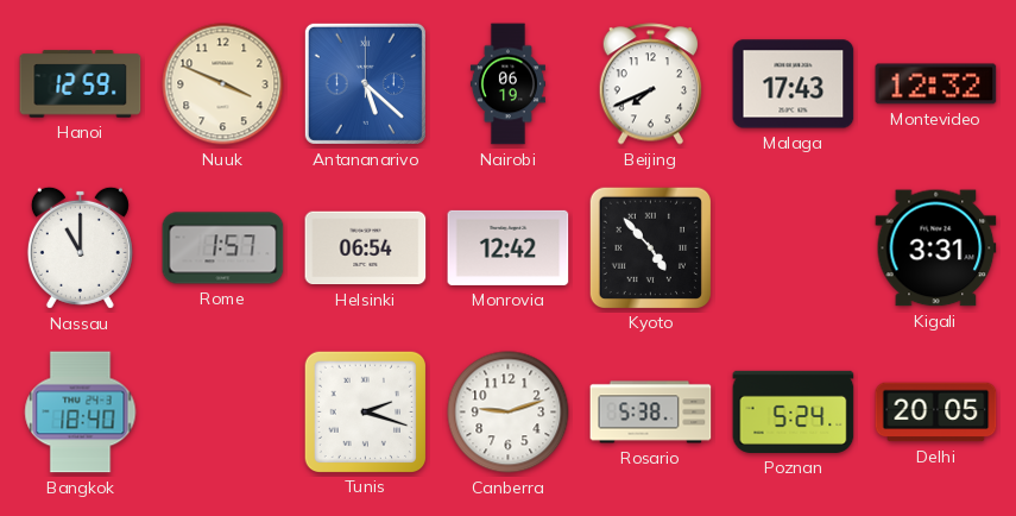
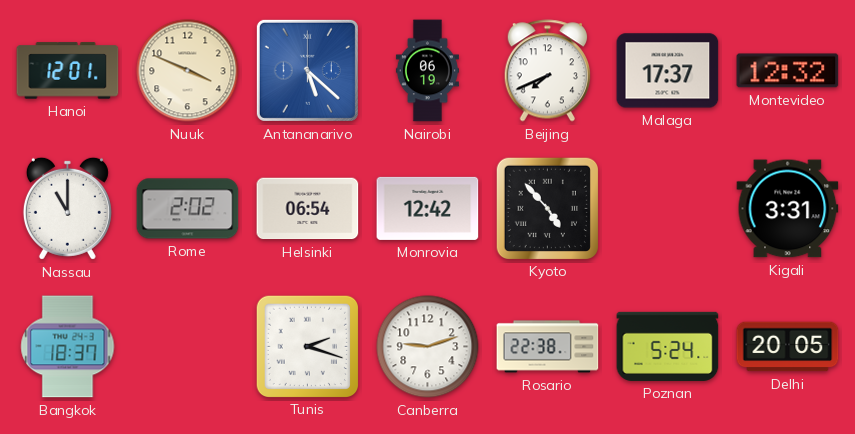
Hanoi: 12:59 -> 12:01 (68, 71)
Malaga: 17:43 -> 17:37 (668, 71)
Rome: 1:57 -> 2:02 (188, 209)
Bangkok: 18:40 -> 18:37 (68, 347)
Rosario: 5:38 -> 22:38 (548, 347)
